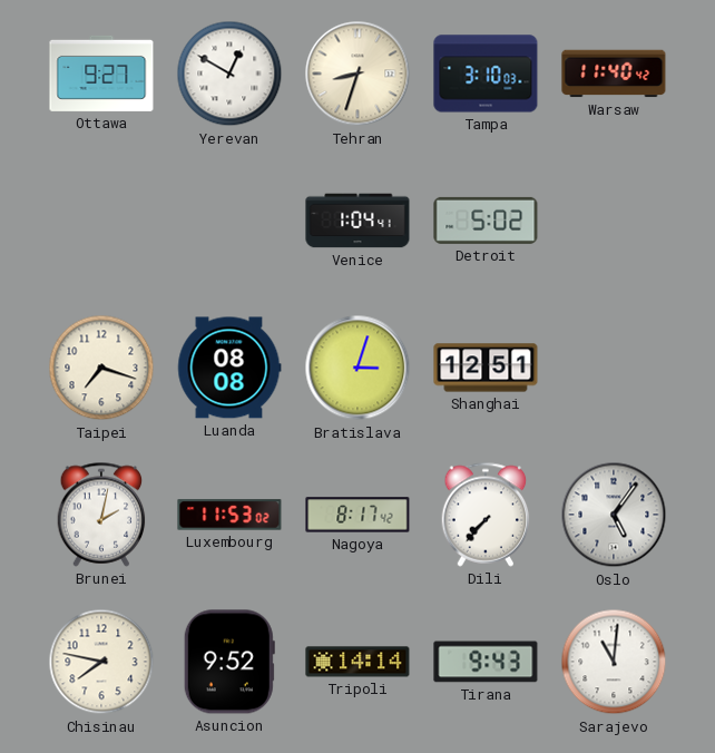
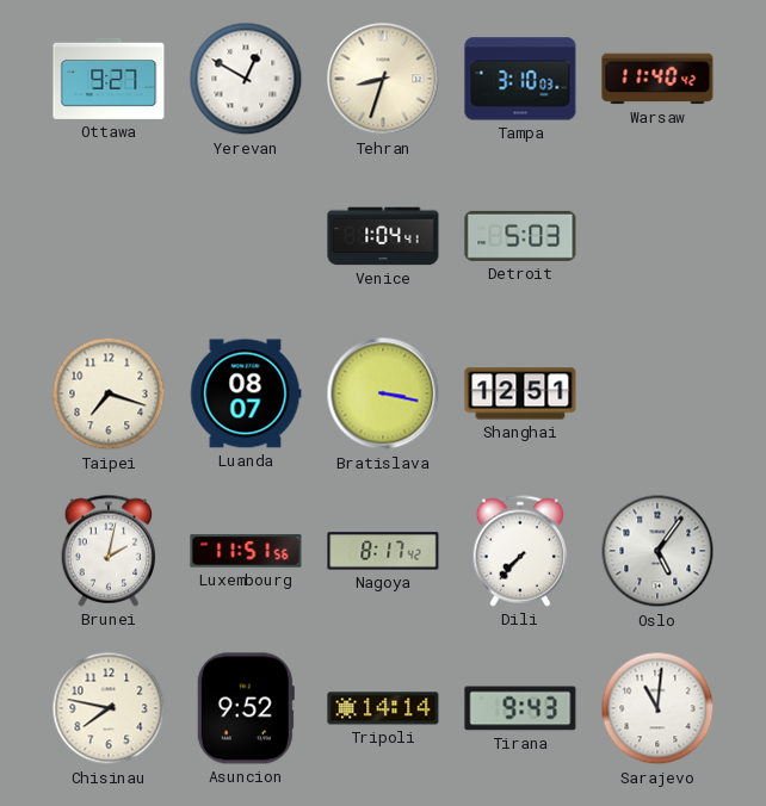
Detroit: 5:02 -> 5:03 (520, 236)
Luanda: 08:08 -> 08:07 (246, 393)
Bratislava: 3:03 -> 3:17 (383, 393)
Luxembourg: 11:53 -> 11:51 (246, 551)
